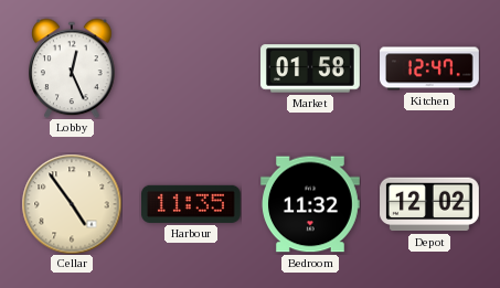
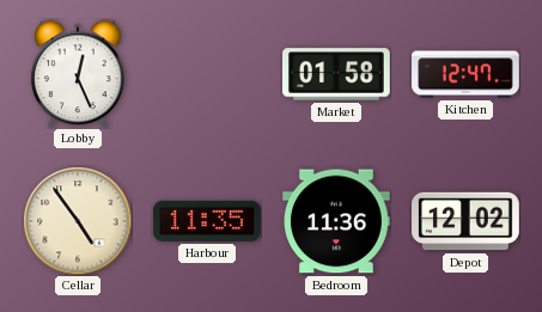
Bedroom: 11:32 -> 11:36 (337, 221)
